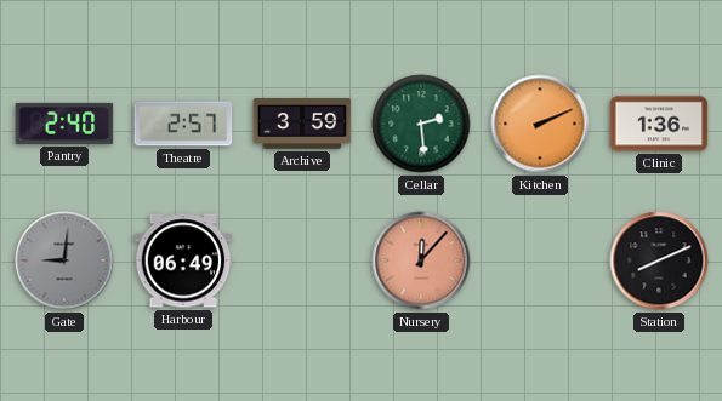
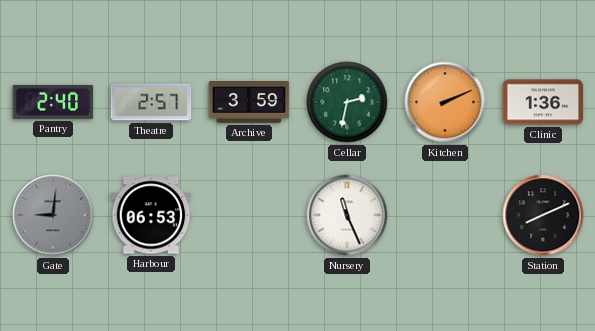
Cellar: 2:29 -> 2:32 (347, 102)
Harbour: 06:49 -> 06:53 (151, 215)
Nursery: 12:07 -> 11:26 (347, 215)
Nursery dial: salmon -> white (347, 215)
